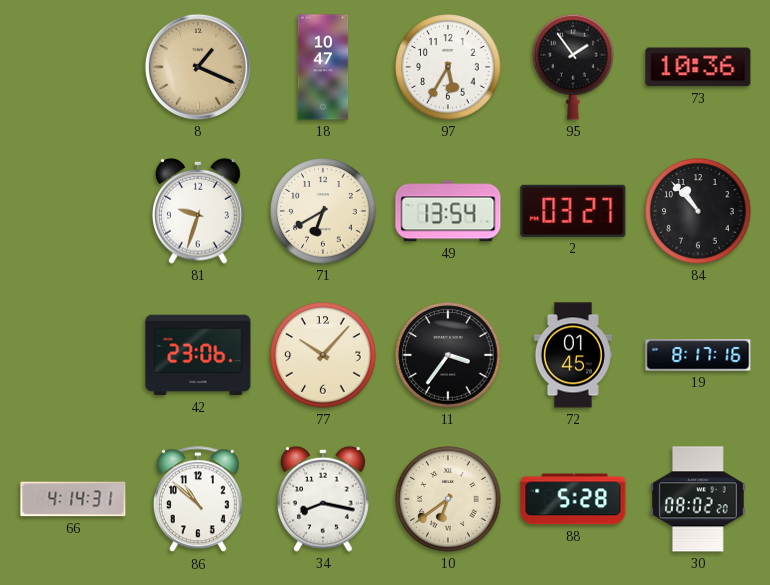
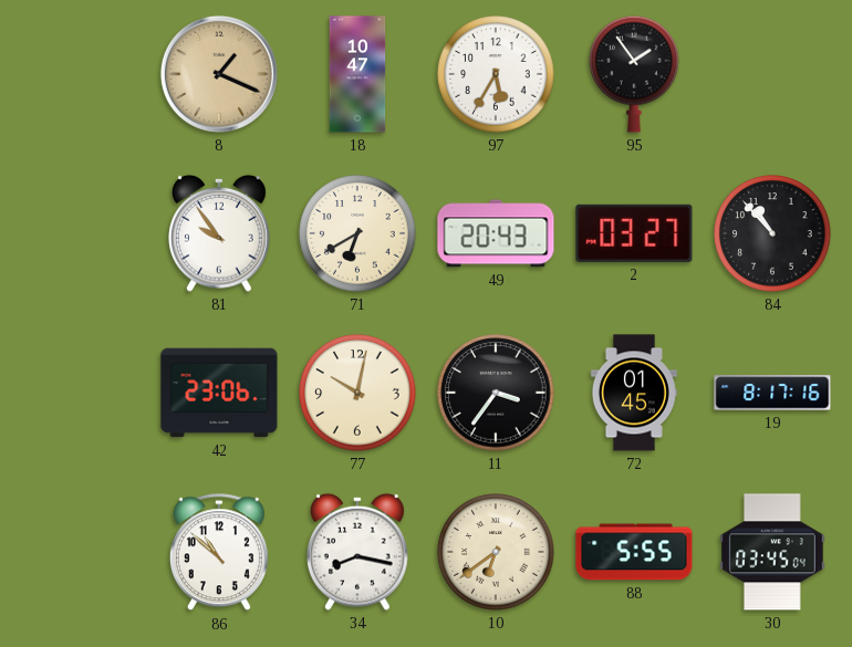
73: 10:36 -> none (698, 67)
81: 9:33 -> 9:54 (220, 233)
49: 13:54 -> 20:43 (496, 233)
77: 10:07 -> 10:02 (357, 393)
66: 4:14 -> none (73, 499)
88: 5:28 -> 5:55 (634, 552)
30: 08:02 -> 03:45 (773, 552)
